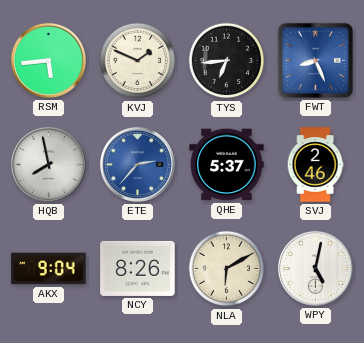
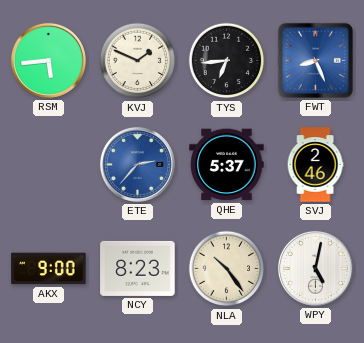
HQB: 7:58 -> none (48, 164)
AKX: 9:04 -> 9:00 (49, 269)
NCY: 8:26 -> 8:23 (138, 268)
NLA: 6:10 -> 10:24 (227, 269)
